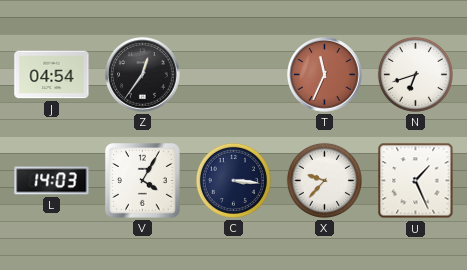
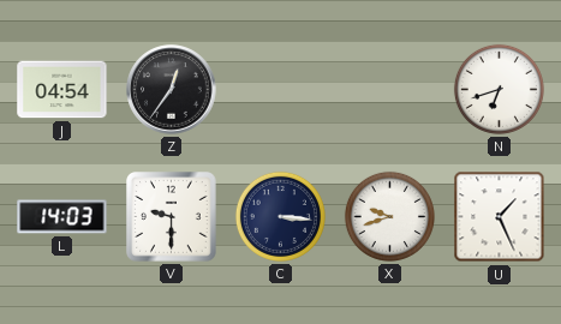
T: 11:34 -> none (325, 75)
V: 4:05 -> 9:30 (172, 217)
X: 9:37 -> 9:42 (389, 216)
